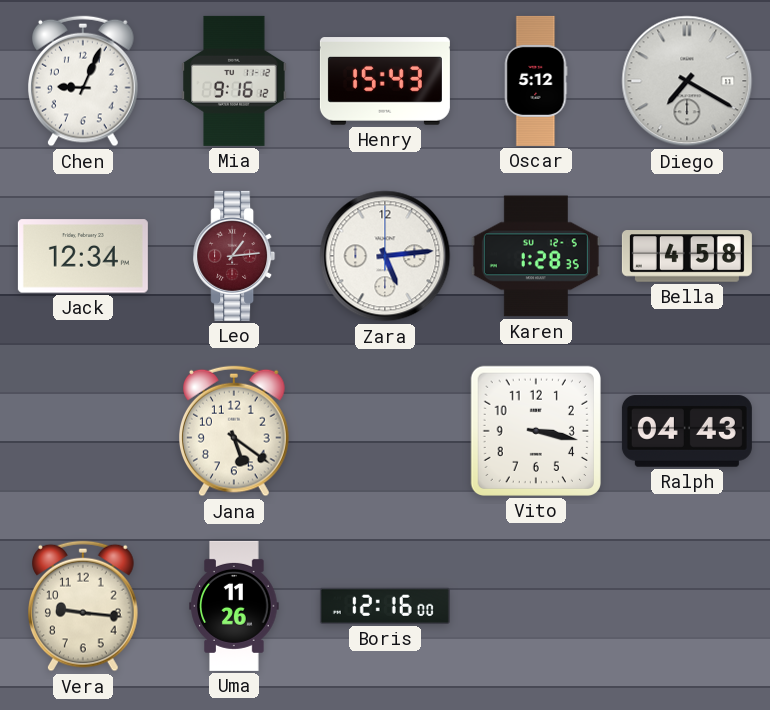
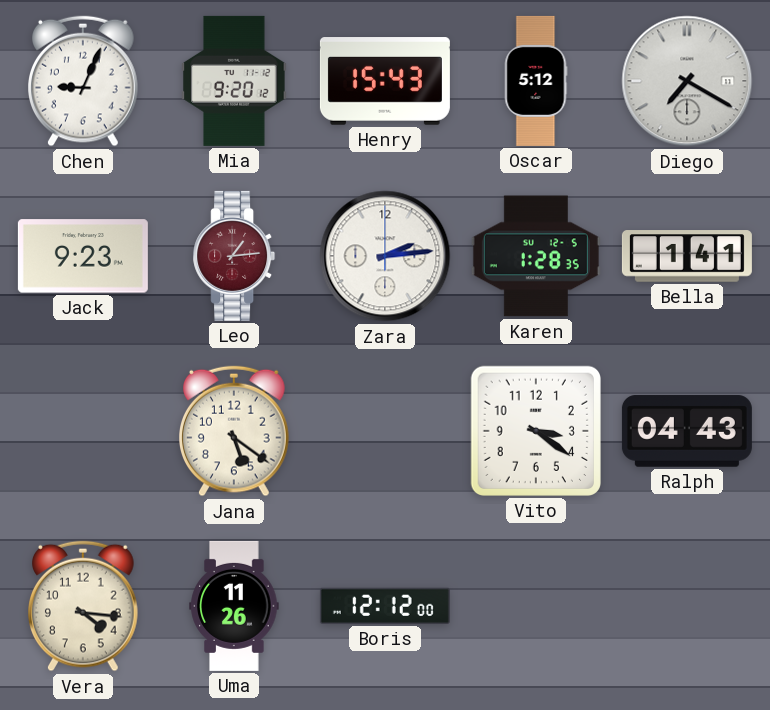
Mia: 9:16 -> 9:20 (234, 81)
Jack: 12:34 -> 9:23 (83, 256)
Zara: 5:14 -> 2:14 (385, 256)
Bella: 4:58 -> 1:41 (687, 256)
Vito: 3:17 -> 3:21 (536, 431)
Vera: 9:16 -> 4:16 (84, 606)
Boris: 12:16 -> 12:12 (385, 606)
